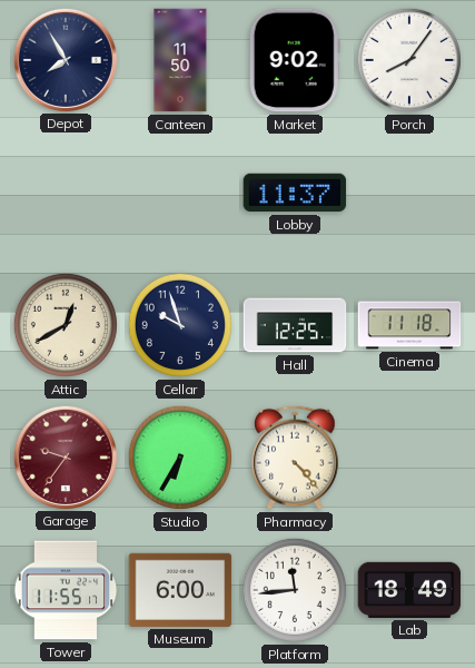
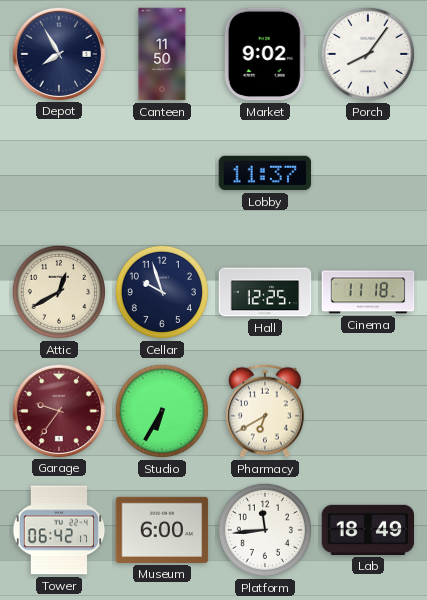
Pharmacy: 4:23 -> 6:40 (266, 411)
Tower: 11:55 -> 06:42 (59, 530)
